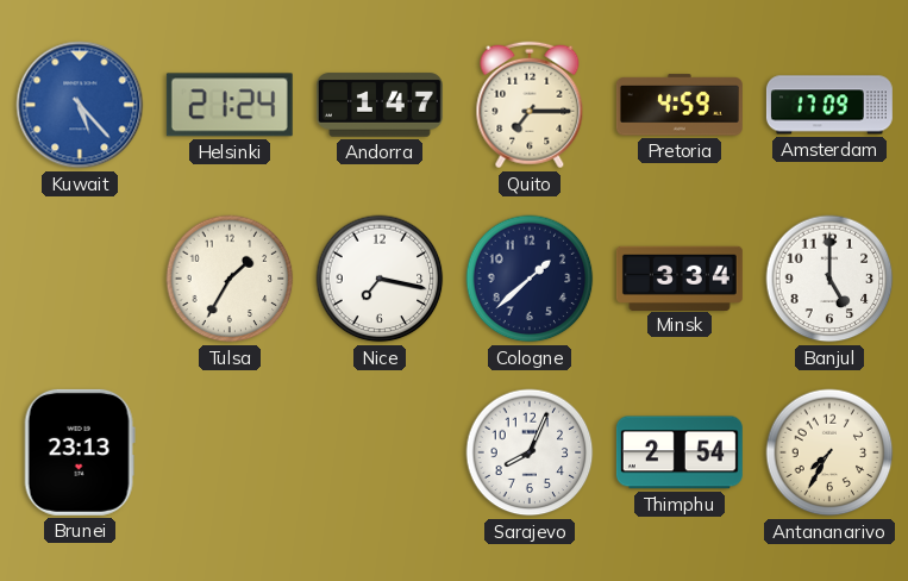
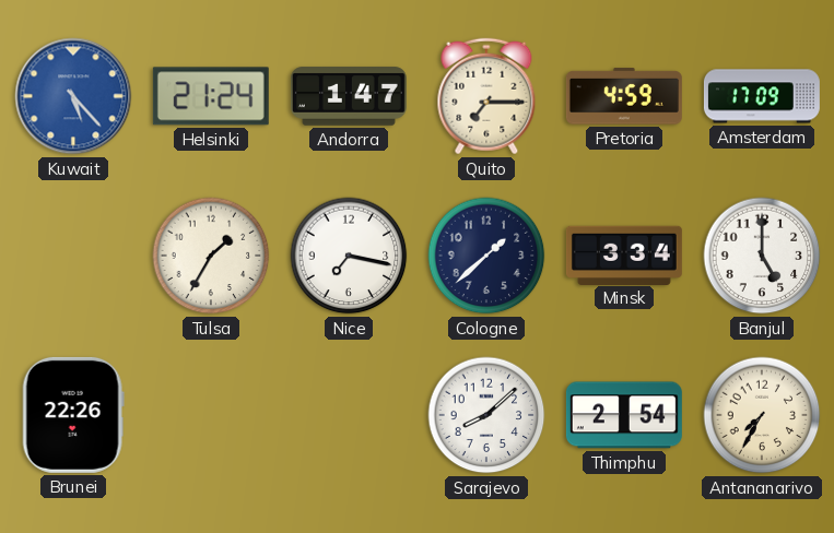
Brunei: 23:13 -> 22:26 (73, 415)
Sarajevo: 8:04 -> 8:08 (486, 415)
